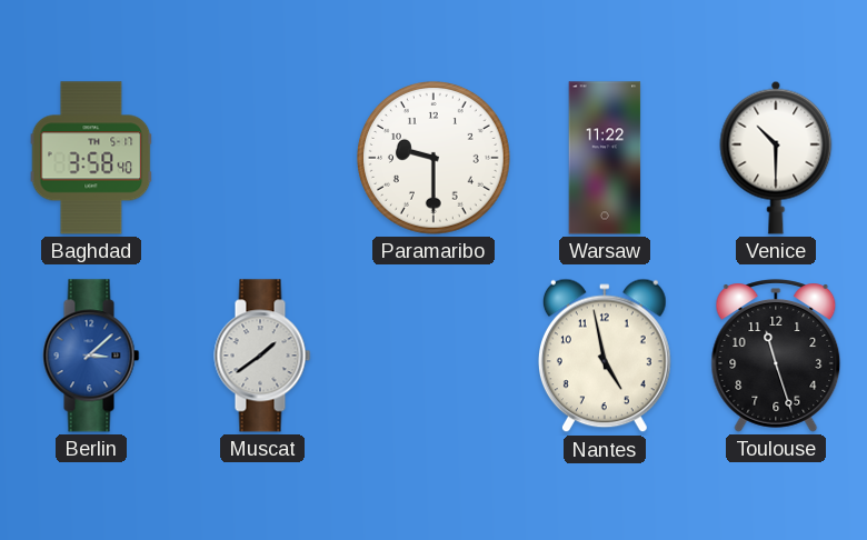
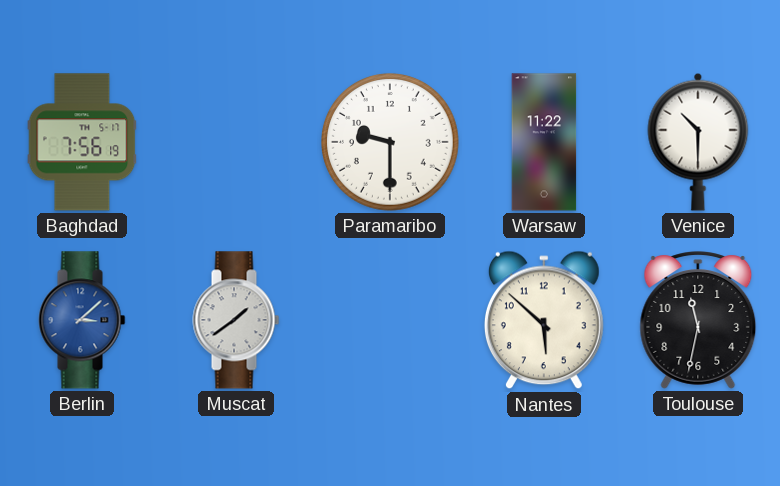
Baghdad: 3:58 -> 7:56 (82, 142)
Nantes: 4:58 -> 5:52 (544, 320)
Toulouse: 11:27 -> 11:32 (698, 320)
